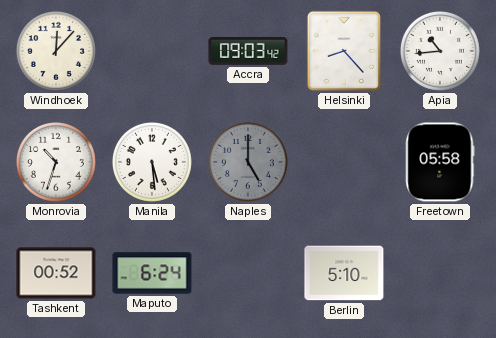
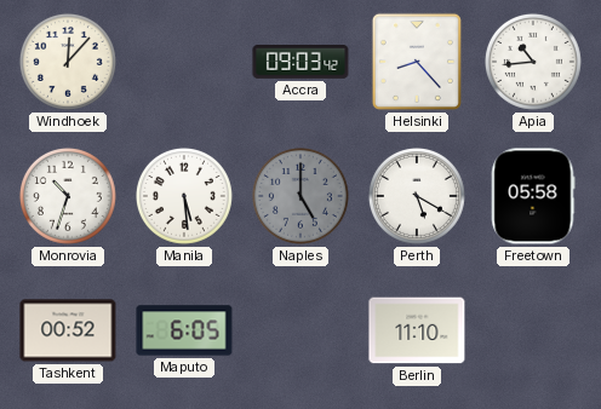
Perth: none -> 5:20 (417, 196)
Maputo: 6:24 -> 6:05 (184, 330)
Berlin: 5:10 -> 11:10 (417, 330)
